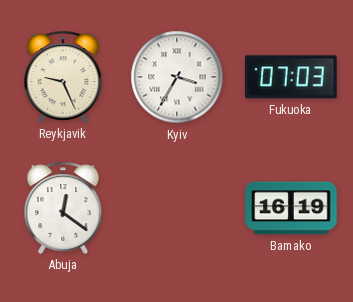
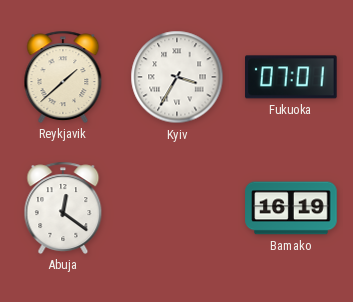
Reykjavik: 9:26 -> 1:38 (63, 77)
Fukuoka: 07:03 -> 07:01 (292, 77)
